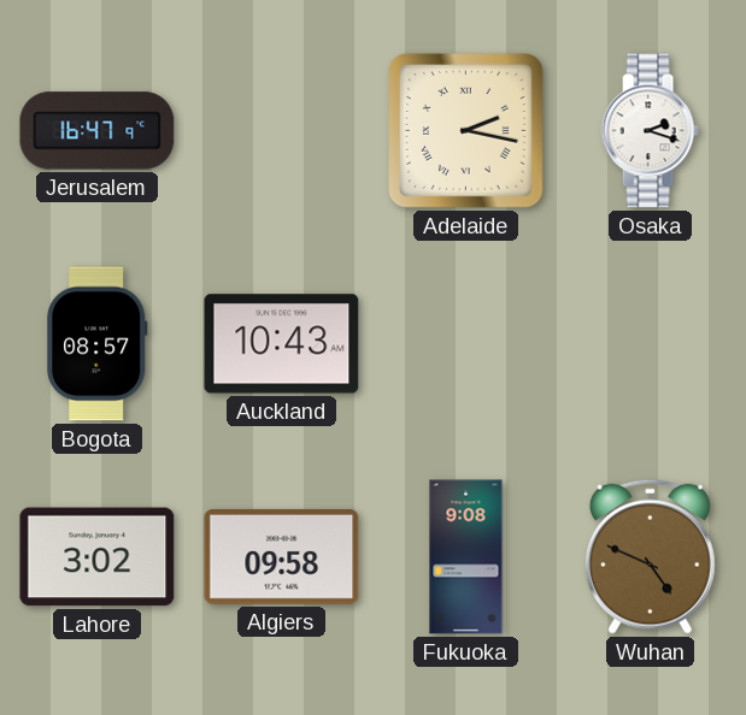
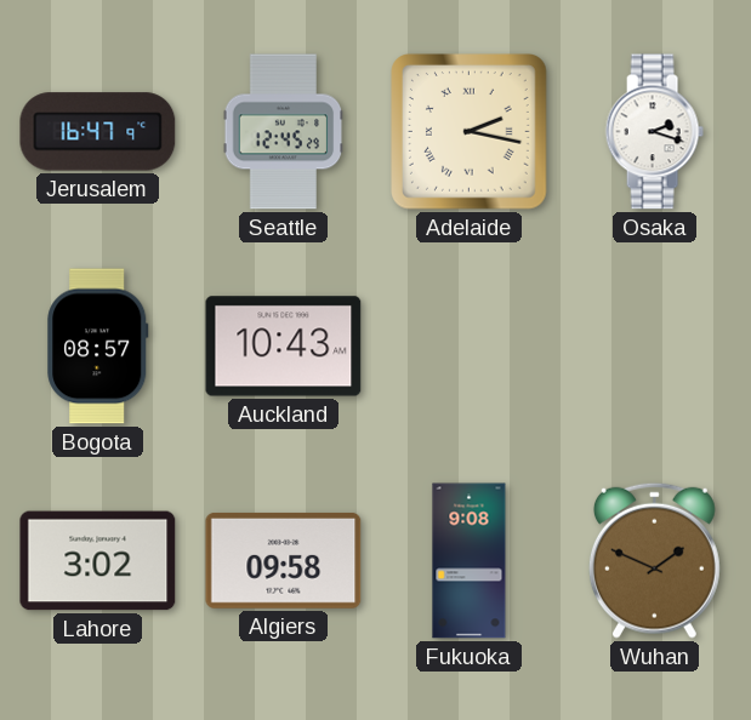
Seattle: none -> 12:45 (284, 132)
Wuhan: 4:49 -> 1:49 (654, 560)
